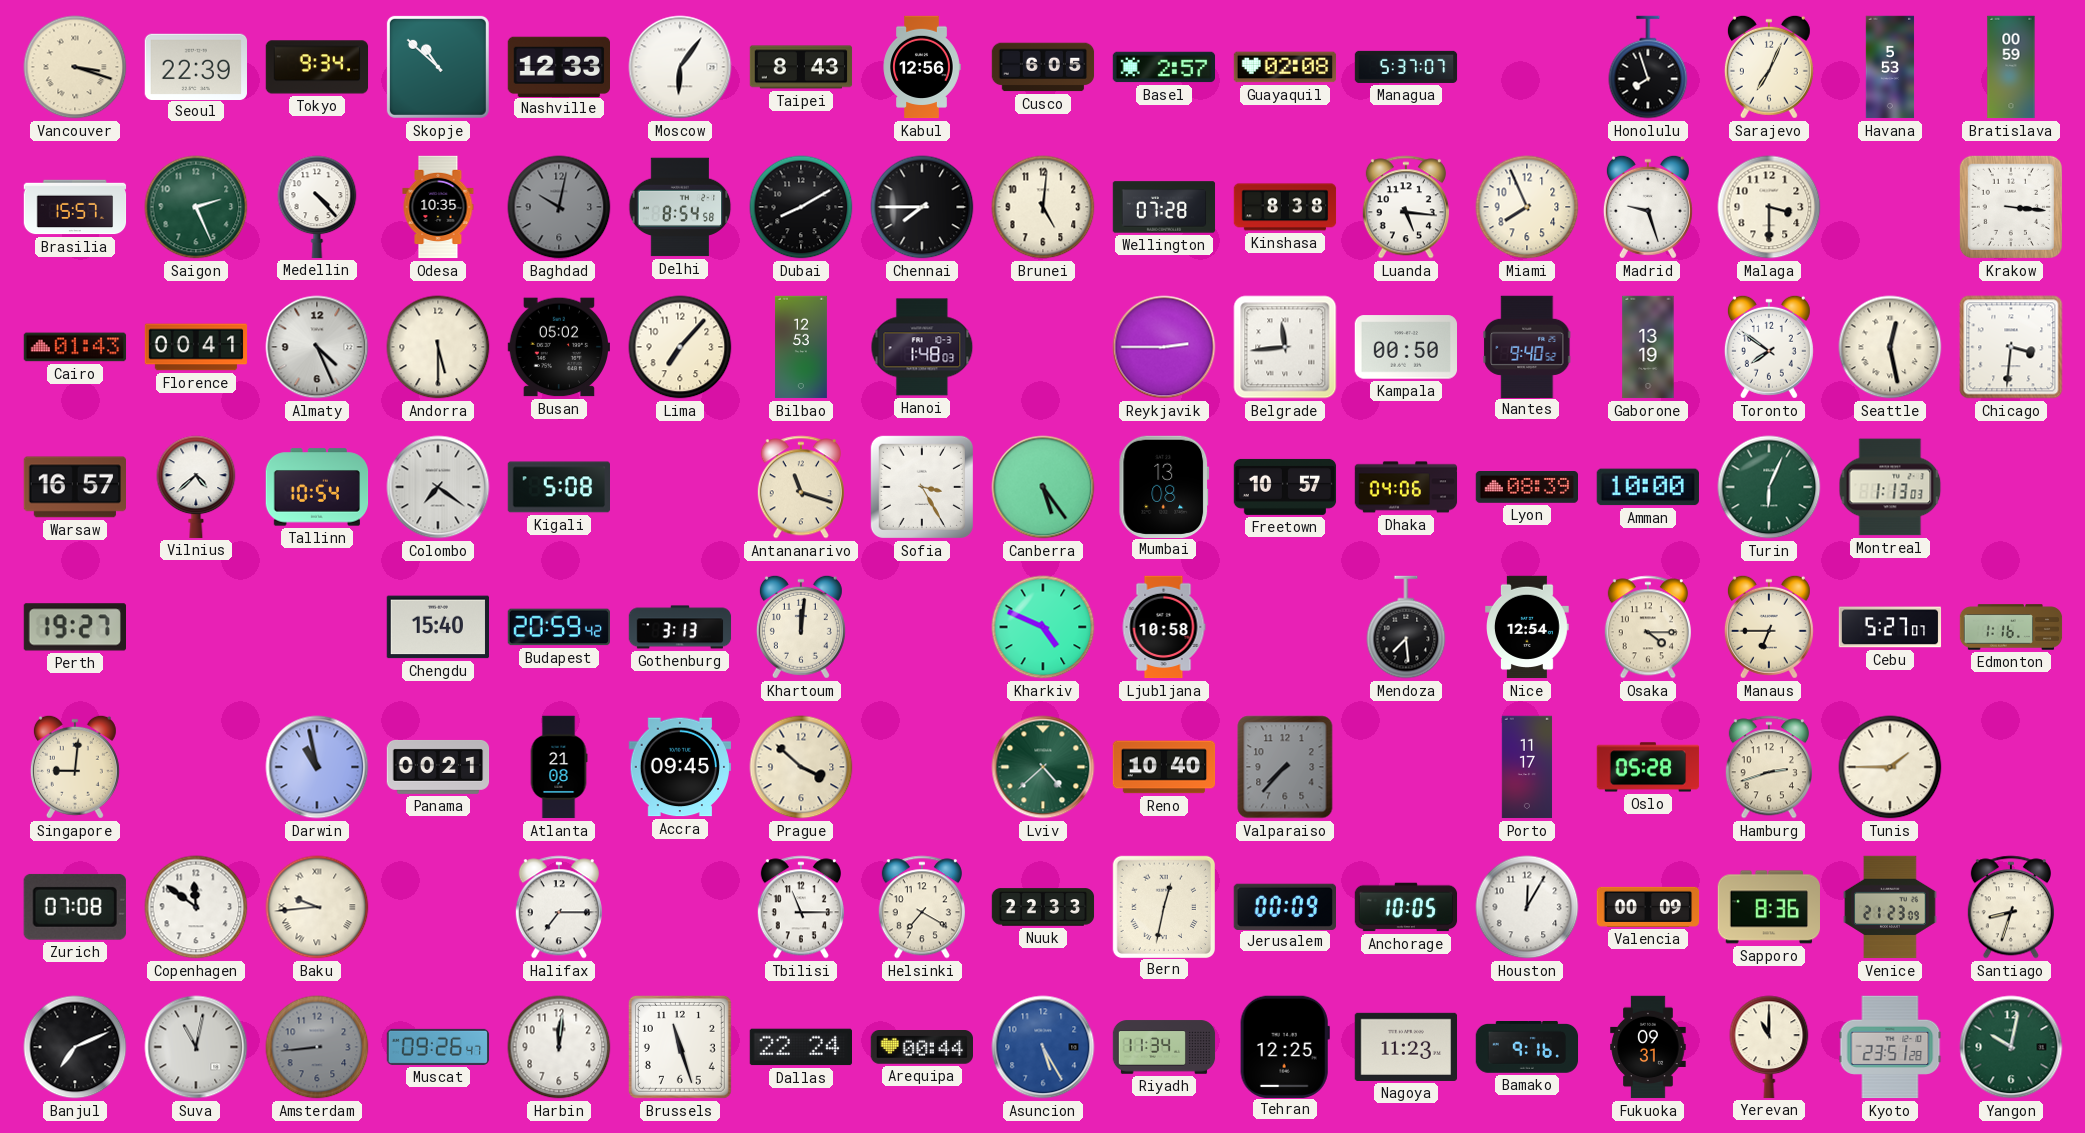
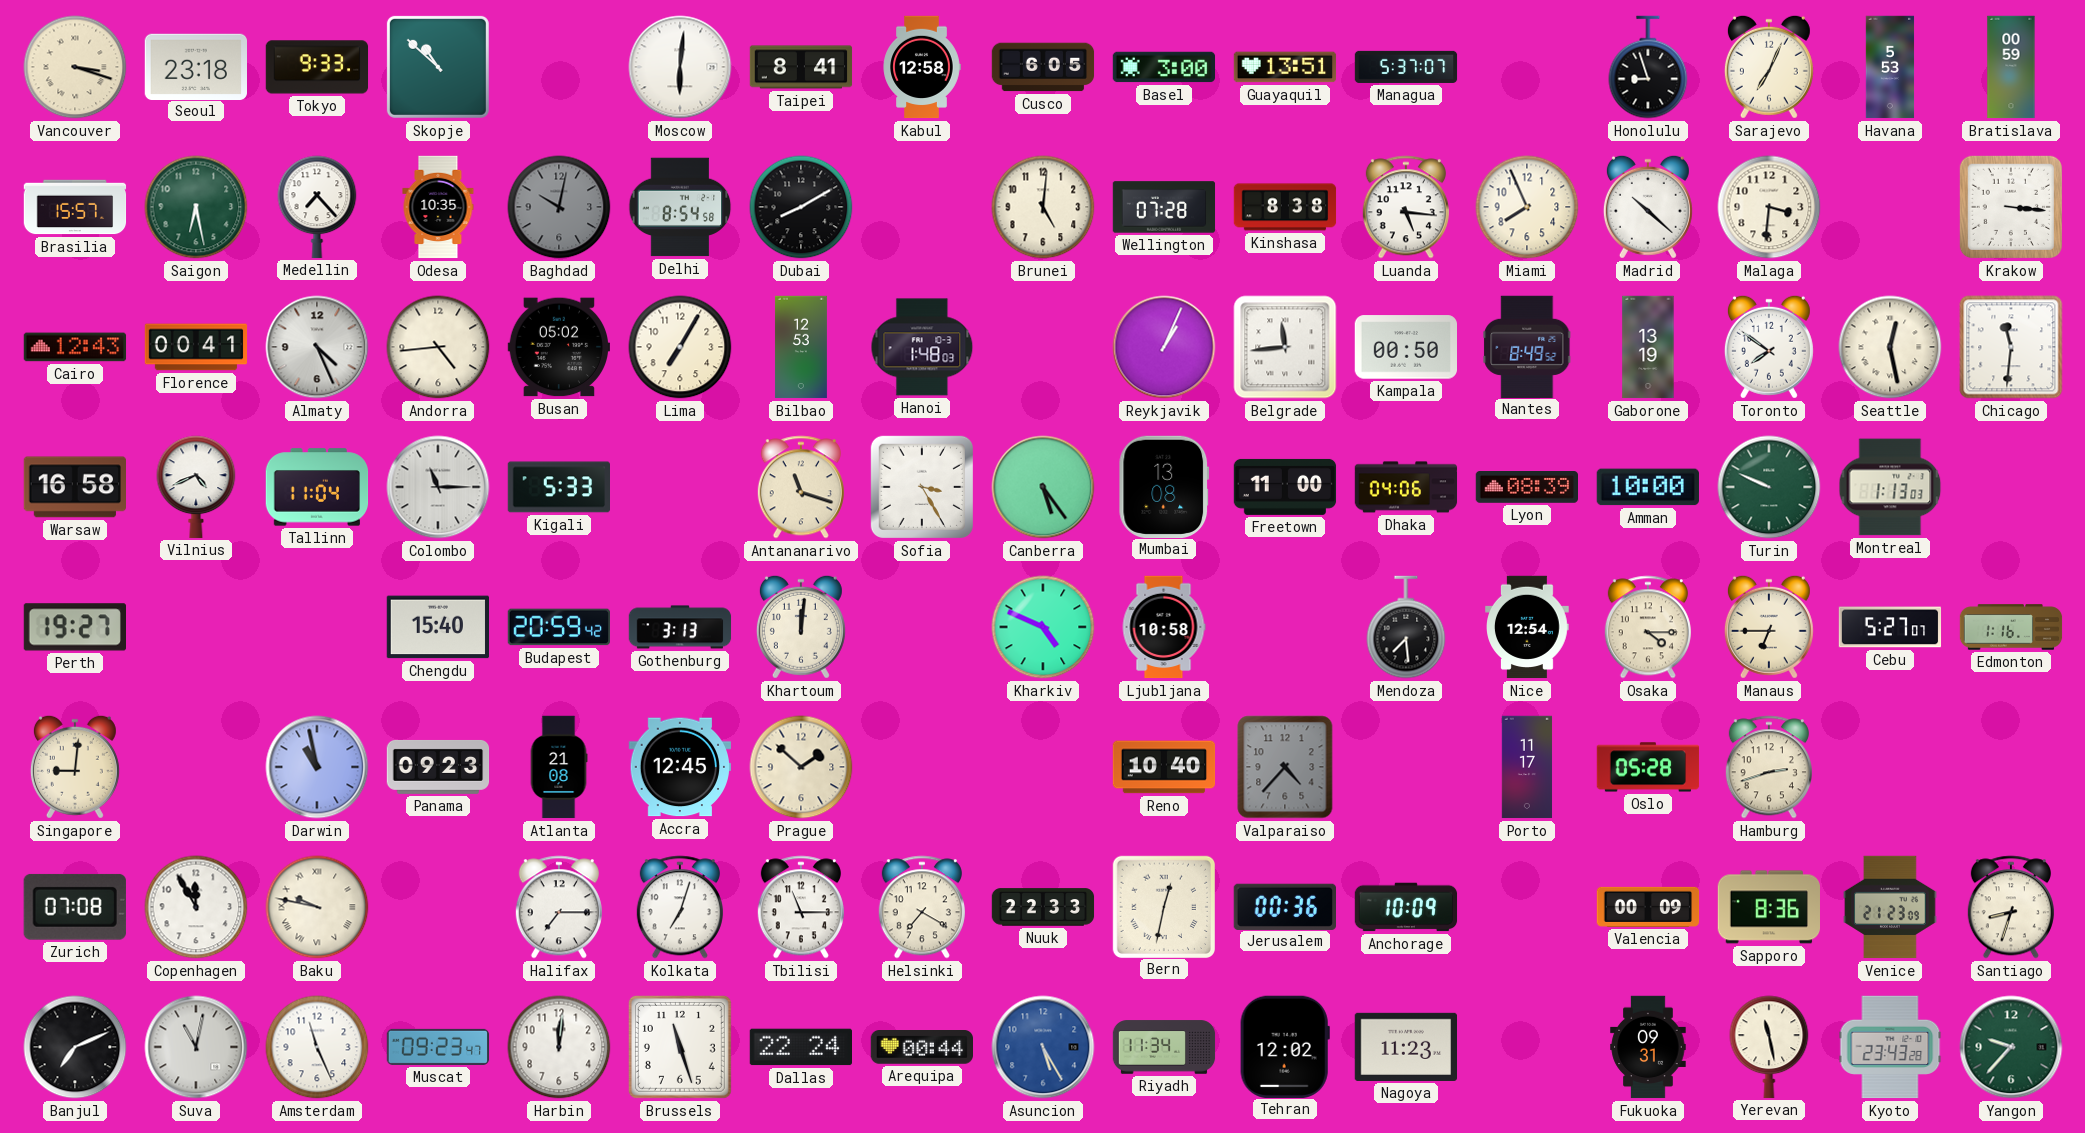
Seoul: 22:39 -> 23:18 (195, 66)
Tokyo: 9:34 -> 9:33 (317, 67)
Nashville: 12:33 -> none (558, 66)
Moscow: 6:06 -> 6:01 (680, 67)
Taipei: 8:43 -> 8:41 (801, 67)
Kabul: 12:56 -> 12:58 (922, 67)
Basel: 2:57 -> 3:00 (1164, 67)
Guayaquil: 02:08 -> 13:51 (1285, 67)
Honolulu: 7:57 -> 8:57 (1648, 67)
Saigon: 2:26 -> 6:28 (196, 207)
Medellin: 4:23 -> 7:23 (317, 207)
Chennai: 7:45 -> none (922, 207)
Madrid: 9:27 -> 10:22 (1648, 207)
Malaga: 3:30 -> 3:31 (1769, 207)
Cairo: 01:43 -> 12:43 (75, 347)
Andorra: 5:30 -> 4:44 (438, 347)
Lima: 7:07 -> 7:05 (680, 347)
Reykjavik: 2:45 -> 1:04 (1164, 347)
Nantes: 9:40 -> 8:49 (1527, 346)
Chicago: 3:31 -> 11:31 (2011, 347)
Warsaw: 16:57 -> 16:58 (74, 487)
Vilnius: 4:38 -> 4:41 (196, 487)
Tallinn: 10:54 -> 11:04 (317, 487)
Colombo: 7:21 -> 11:15 (438, 487)
Kigali: 5:08 -> 5:33 (559, 487)
Freetown: 10:57 -> 11:00 (1285, 487)
Turin: 6:04 -> 9:49 (1769, 487)
Panama: 00:21 -> 09:23 (438, 767)
Accra: 09:45 -> 12:45 (679, 767)
Prague: 3:52 -> 1:52 (801, 767)
Lviv: 4:38 -> none (1043, 767)
Valparaiso: 7:37 -> 4:37 (1285, 767)
Tunis: 1:45 -> none (1890, 767)
Copenhagen: 11:51 -> 11:55 (196, 907)
Baku: 9:44 -> 9:47 (317, 907)
Kolkata: none -> 7:03 (680, 907)
Jerusalem: 00:09 -> 00:36 (1284, 906)
Anchorage: 10:05 -> 10:09 (1406, 907)
Houston: 12:05 -> none (1527, 907)
Amsterdam: 8:44 -> 11:26 (317, 1047)
Amsterdam dial: grey -> white (317, 1047)
Muscat: 09:26 -> 09:23 (438, 1047)
Tehran: 12:25 -> 12:02 (1285, 1046)
Bamako: 9:16 -> none (1527, 1048)
Yerevan: 11:00 -> 11:28 (1769, 1047)
Kyoto: 23:51 -> 23:43 (1890, 1047)
Yangon: 10:02 -> 9:37 (2011, 1047)
